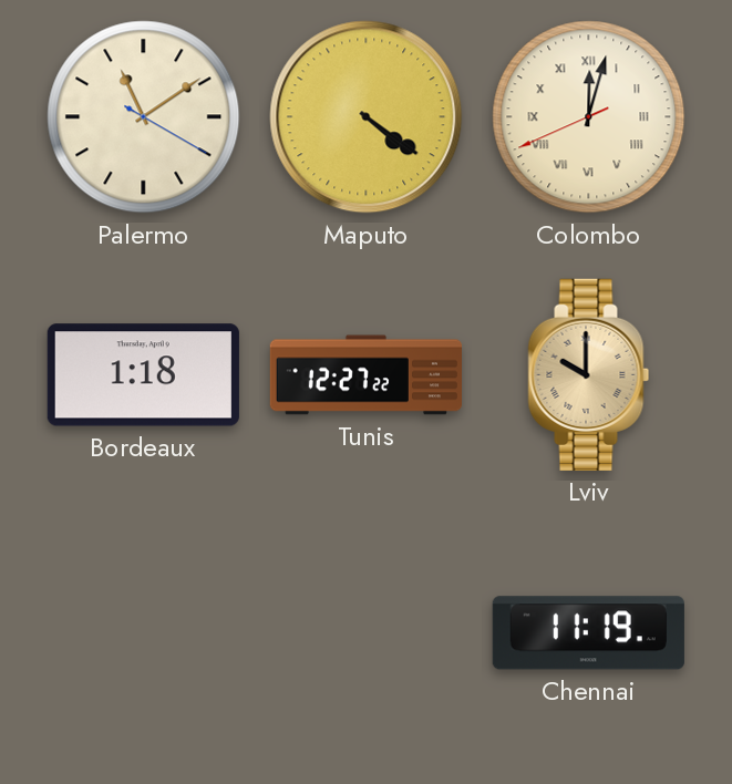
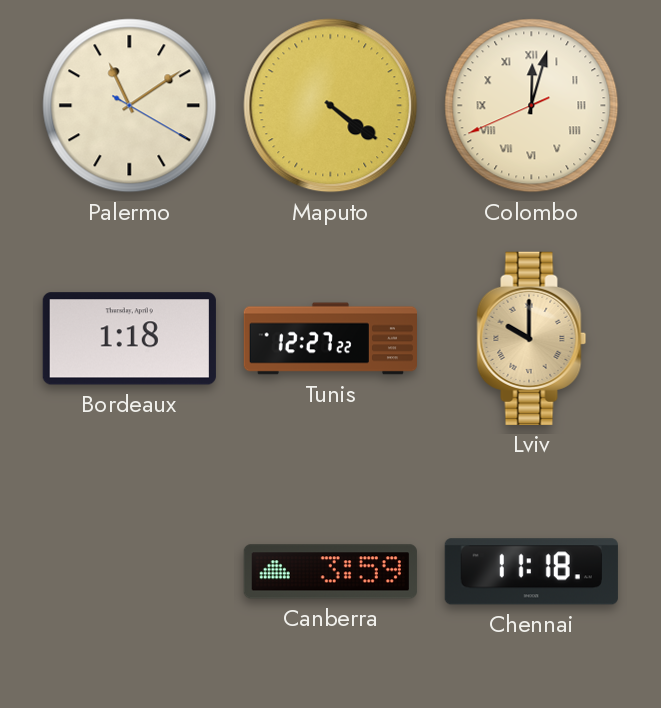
Canberra: none -> 3:59 (330, 572)
Chennai: 11:19 -> 11:18 (531, 572)
